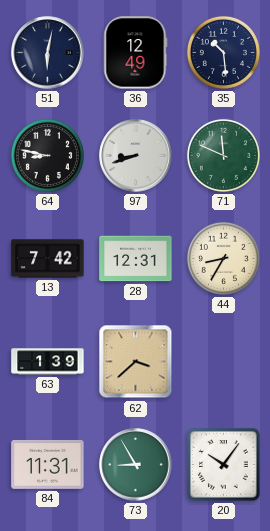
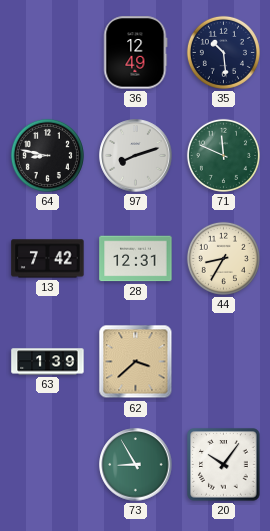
51: 6:02 -> none (48, 53)
97: 8:42 -> 8:12 (136, 156)
84: 11:31 -> none (48, 464)
